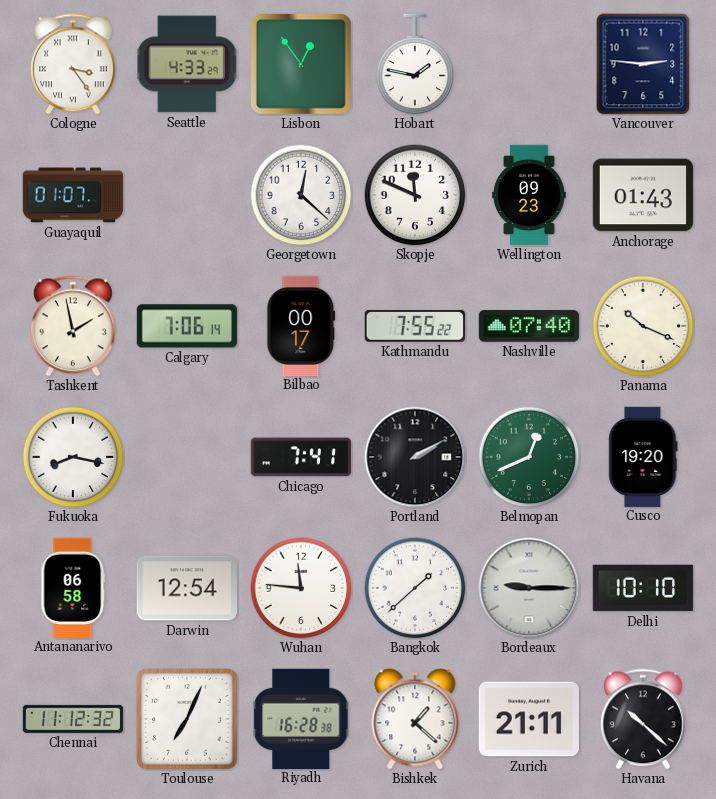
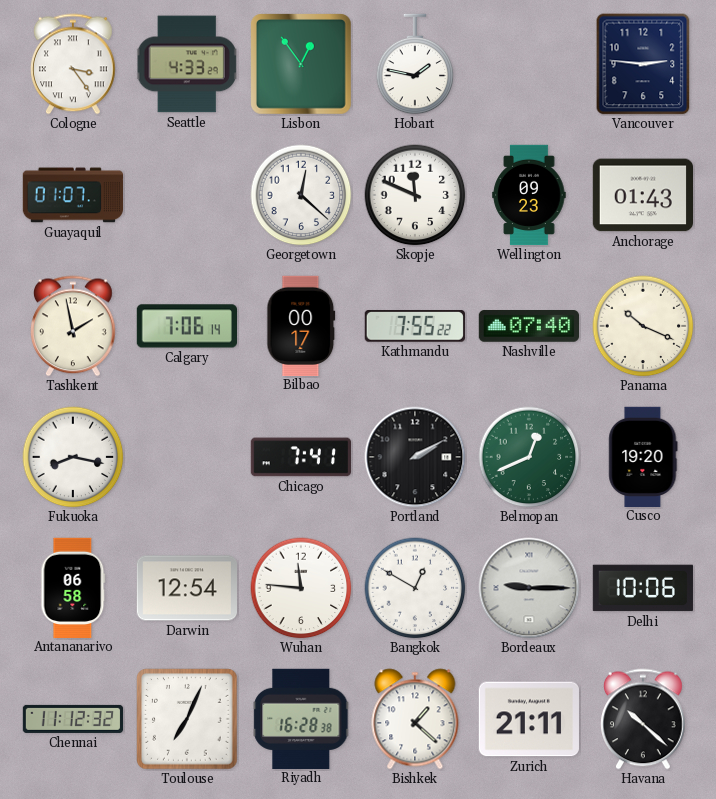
Bangkok: 1:38 -> 12:50 (415, 588)
Delhi: 10:10 -> 10:06 (642, 588)
